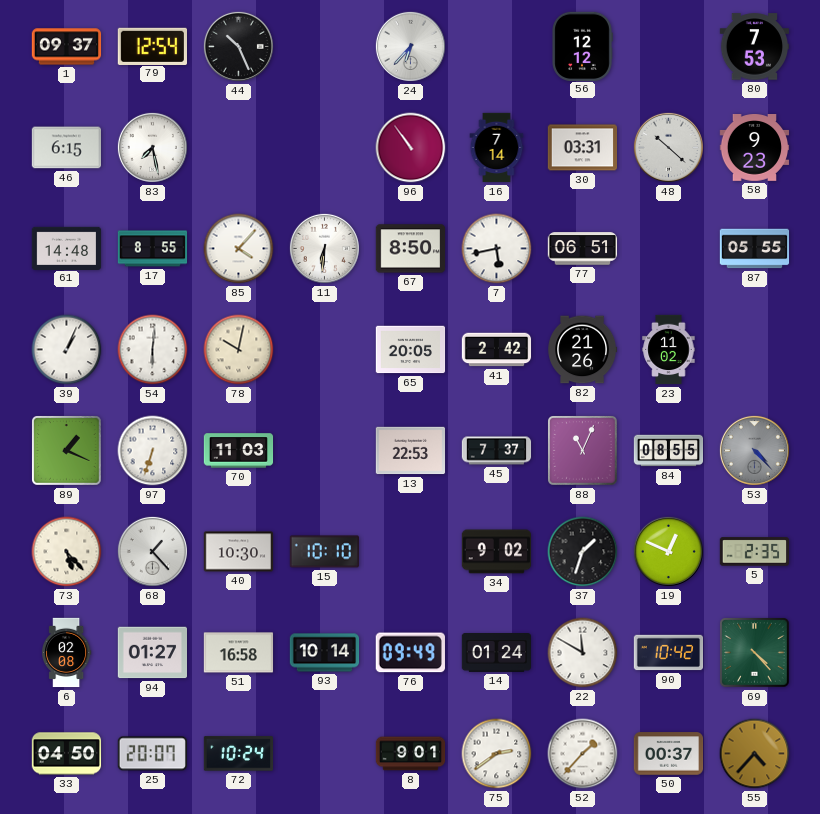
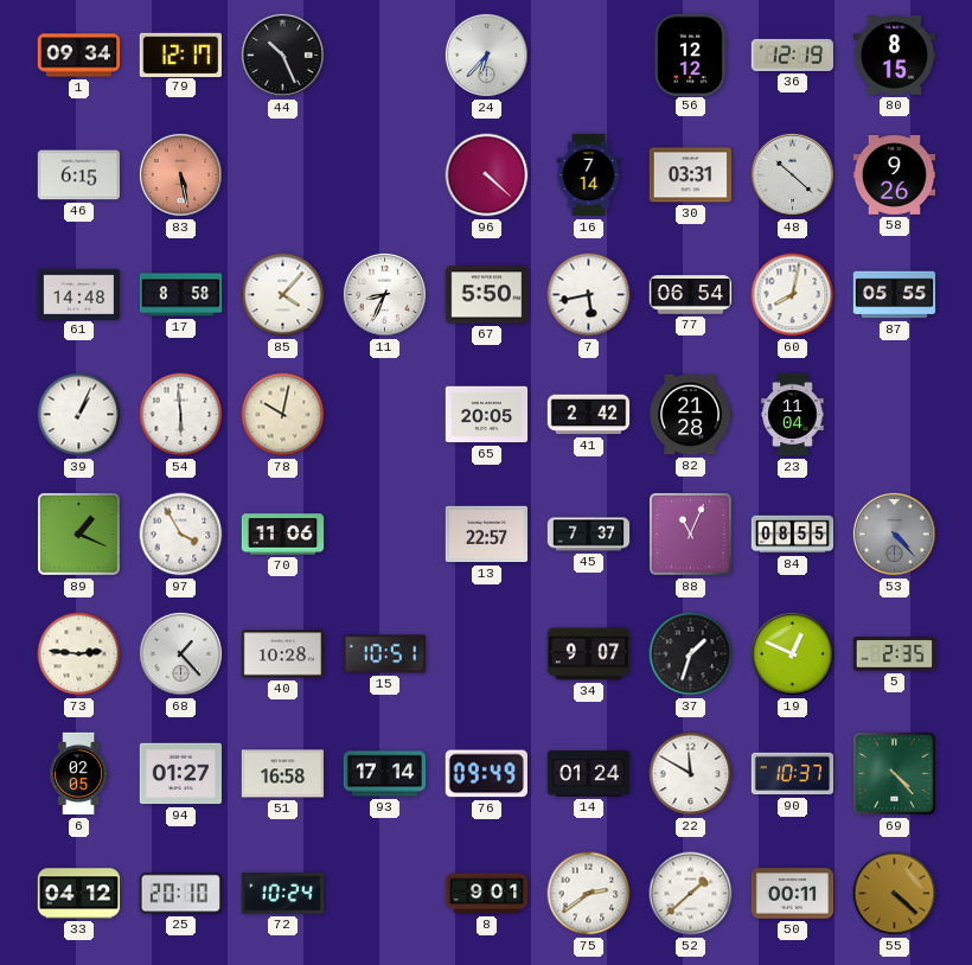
1: 09:37 -> 09:34 (79, 56)
79: 12:54 -> 12:17 (180, 55)
36: none -> 12:19 (793, 55)
80: 7:53 -> 8:15 (895, 56)
83: 7:28 -> 5:28 (180, 174)
83 dial: white -> salmon (180, 174)
96: 10:54 -> 4:22 (487, 175)
58: 9:23 -> 9:26 (895, 175)
17: 8:55 -> 8:58 (181, 295)
11: 6:31 -> 8:34 (384, 294)
67: 8:50 -> 5:50 (487, 295)
77: 06:51 -> 06:54 (691, 295)
60: none -> 8:02 (793, 295)
54: 6:01 -> 5:59 (181, 415)
82: 21:26 -> 21:28 (691, 415)
23: 11:02 -> 11:04 (793, 415)
97: 6:33 -> 3:55 (181, 535)
70: 11:03 -> 11:06 (283, 535)
13: 22:53 -> 22:57 (487, 535)
73: 5:23 -> 2:46 (79, 654)
40: 10:30 -> 10:28 (283, 654)
15: 10:10 -> 10:51 (384, 654)
34: 9:02 -> 9:07 (588, 654)
6: 02:08 -> 02:05 (78, 774)
93: 10:14 -> 17:14 (385, 774)
90: 10:42 -> 10:37 (793, 774)
33: 04:50 -> 04:12 (79, 894)
25: 20:07 -> 20:10 (180, 894)
52: 1:37 -> 1:38 (691, 894)
50: 00:37 -> 00:11 (793, 894)
55: 4:37 -> 4:22 (895, 894)
